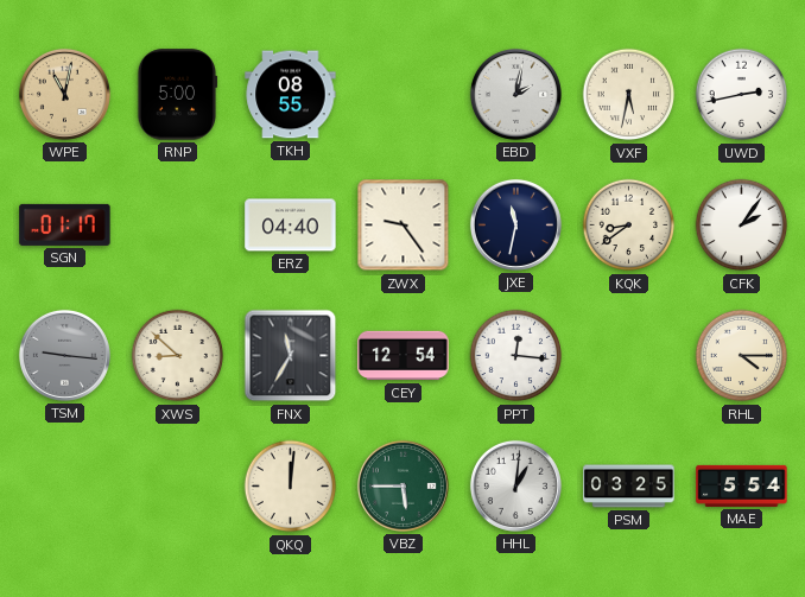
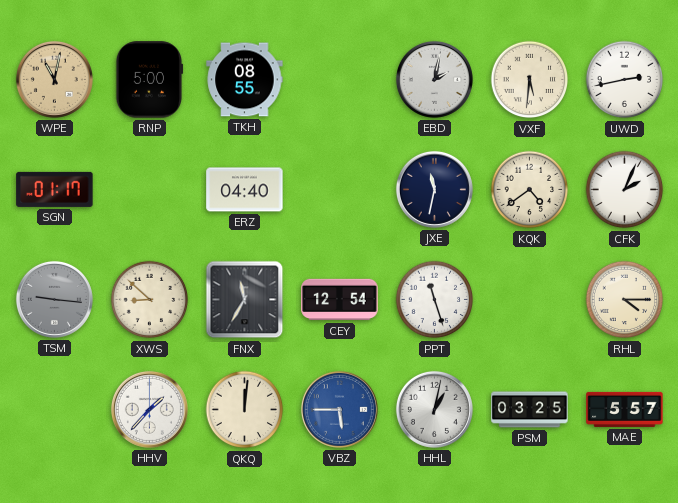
VXF: 5:32 -> 5:31 (530, 80)
ZWX: 9:24 -> none (404, 226)
KQK: 8:39 -> 4:39 (530, 190)
CFK: 2:06 -> 2:04 (625, 190)
PPT: 12:16 -> 11:27 (435, 300)
HHV: none -> 1:37 (149, 409)
VBZ dial: green -> blue (339, 409)
HHL: 1:01 -> 1:02 (434, 409)
MAE: 5:54 -> 5:57 (625, 409)
